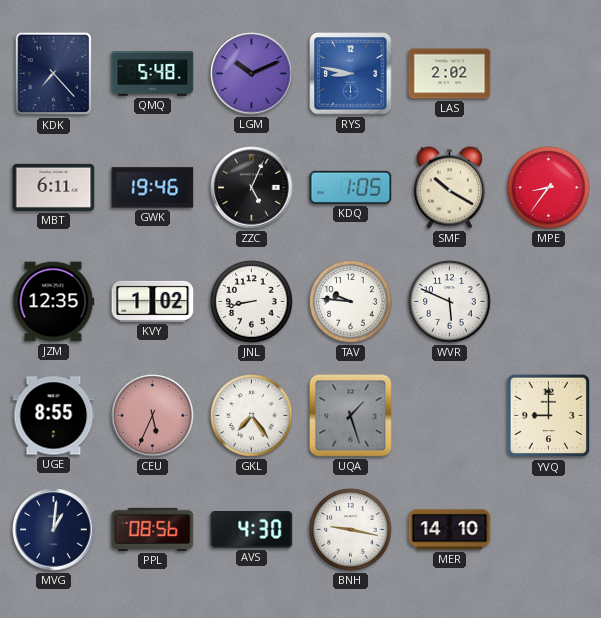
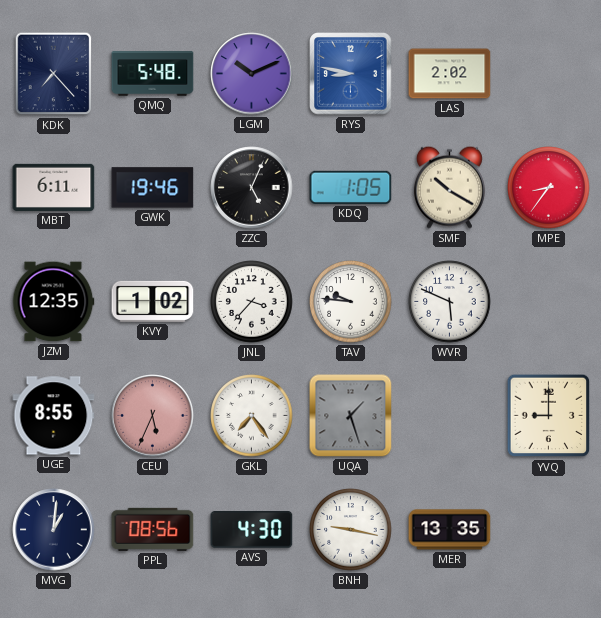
JNL: 8:43 -> 3:37 (252, 302)
MER: 14:10 -> 13:35 (450, 530)
